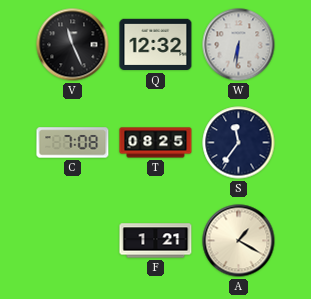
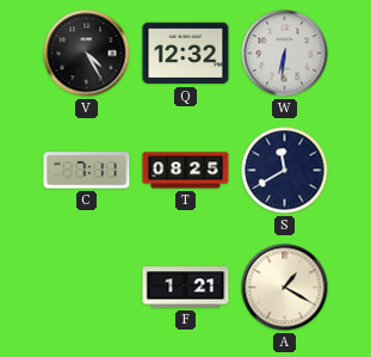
V: 11:26 -> 4:25 (87, 54)
C: 7:08 -> 7:11 (87, 171)
S: 11:36 -> 11:40 (285, 171)
